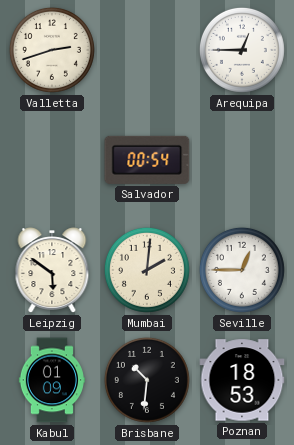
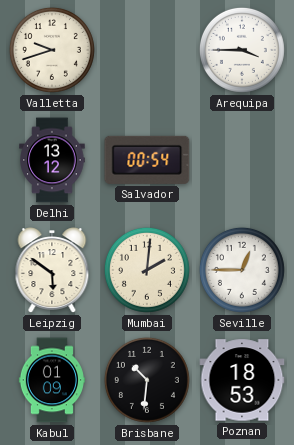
Valletta: 2:42 -> 9:42 (52, 50)
Arequipa: 12:45 -> 3:45 (242, 50)
Delhi: none -> 13:12 (52, 160)
